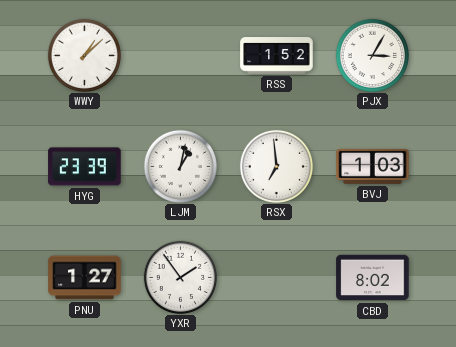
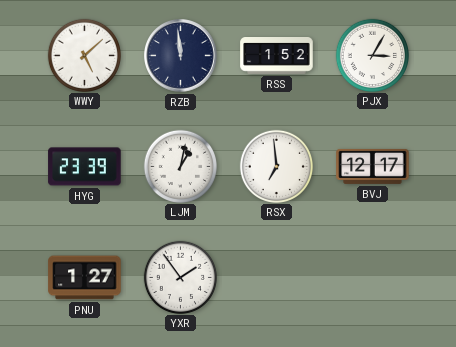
WWY: 1:08 -> 5:08 (84, 55)
RZB: none -> 11:59 (181, 56)
BVJ: 1:03 -> 12:17 (373, 166)
CBD: 8:02 -> none (373, 278)
